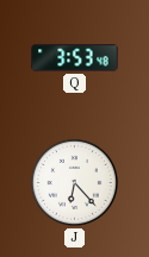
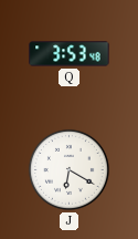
J: 6:23 -> 6:20 (68, 169)
